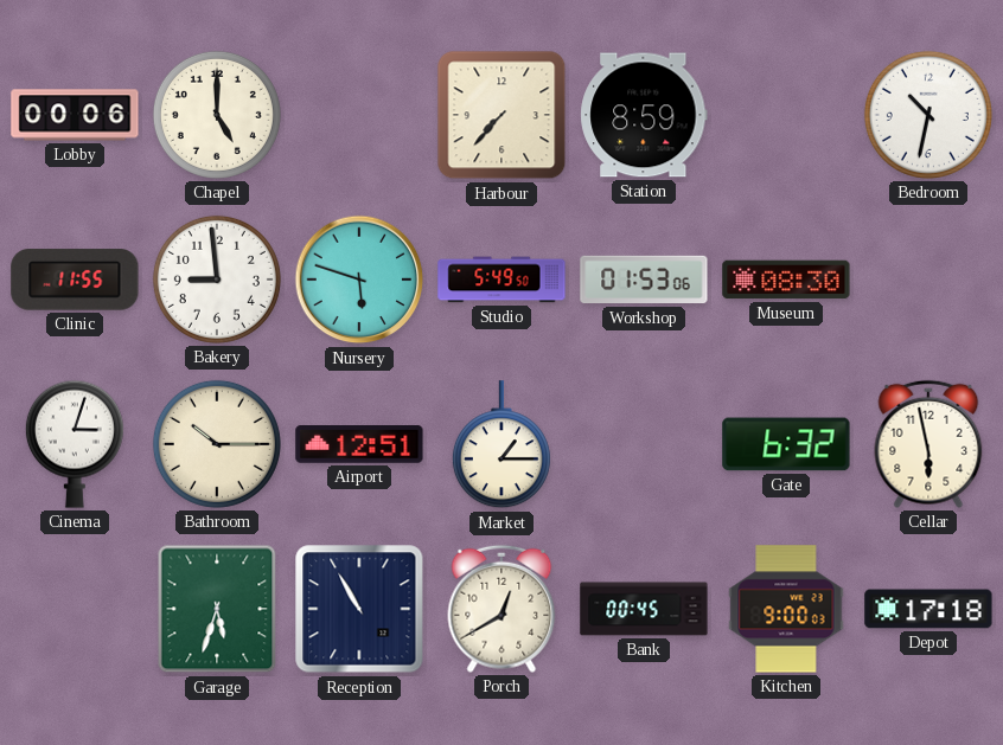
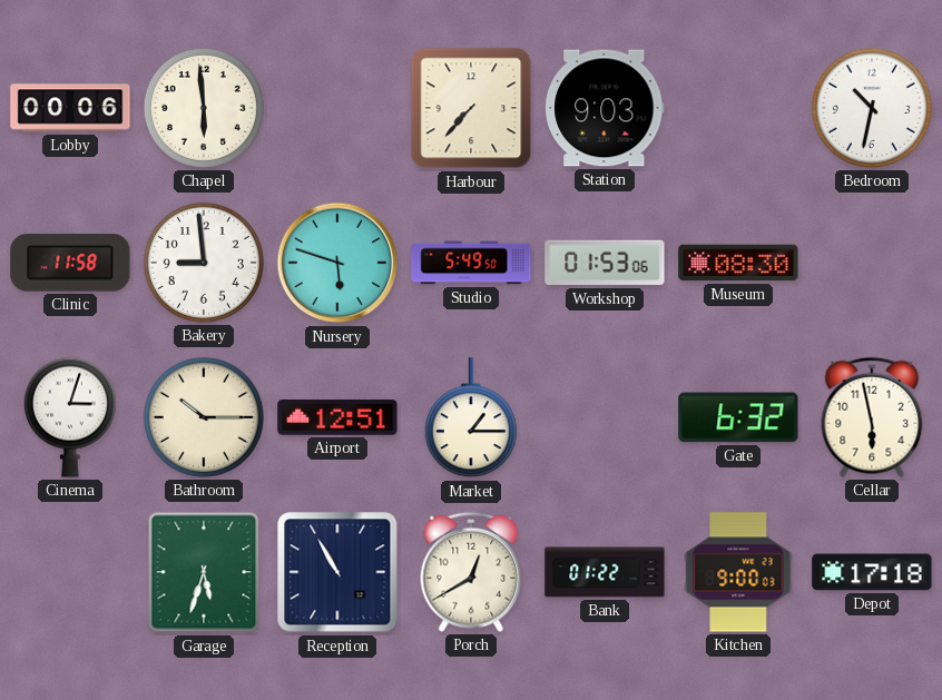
Chapel: 5:00 -> 5:59 (204, 108)
Station: 8:59 -> 9:03 (605, 108)
Clinic: 11:55 -> 11:58 (70, 263)
Bank: 00:45 -> 01:22 (605, 572)
